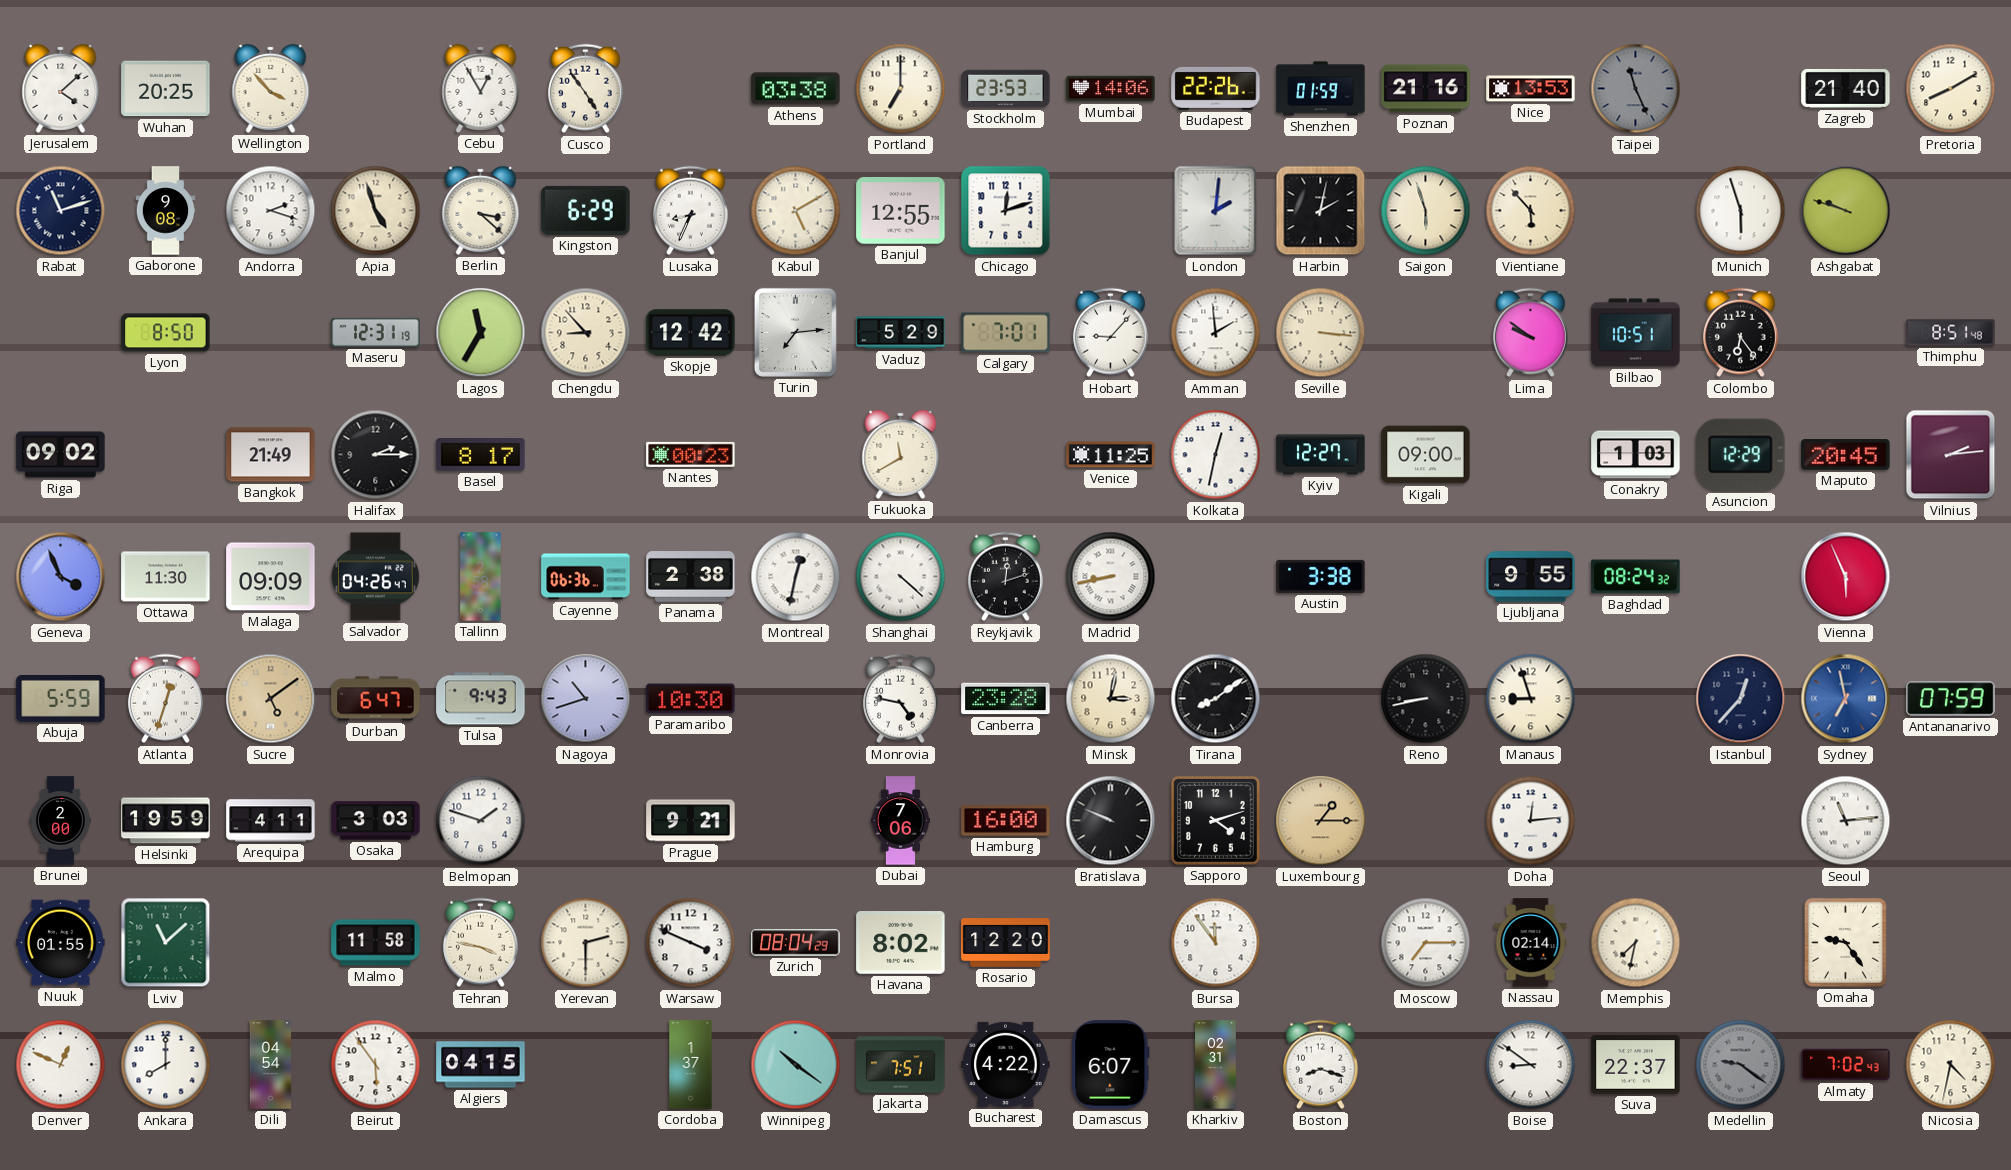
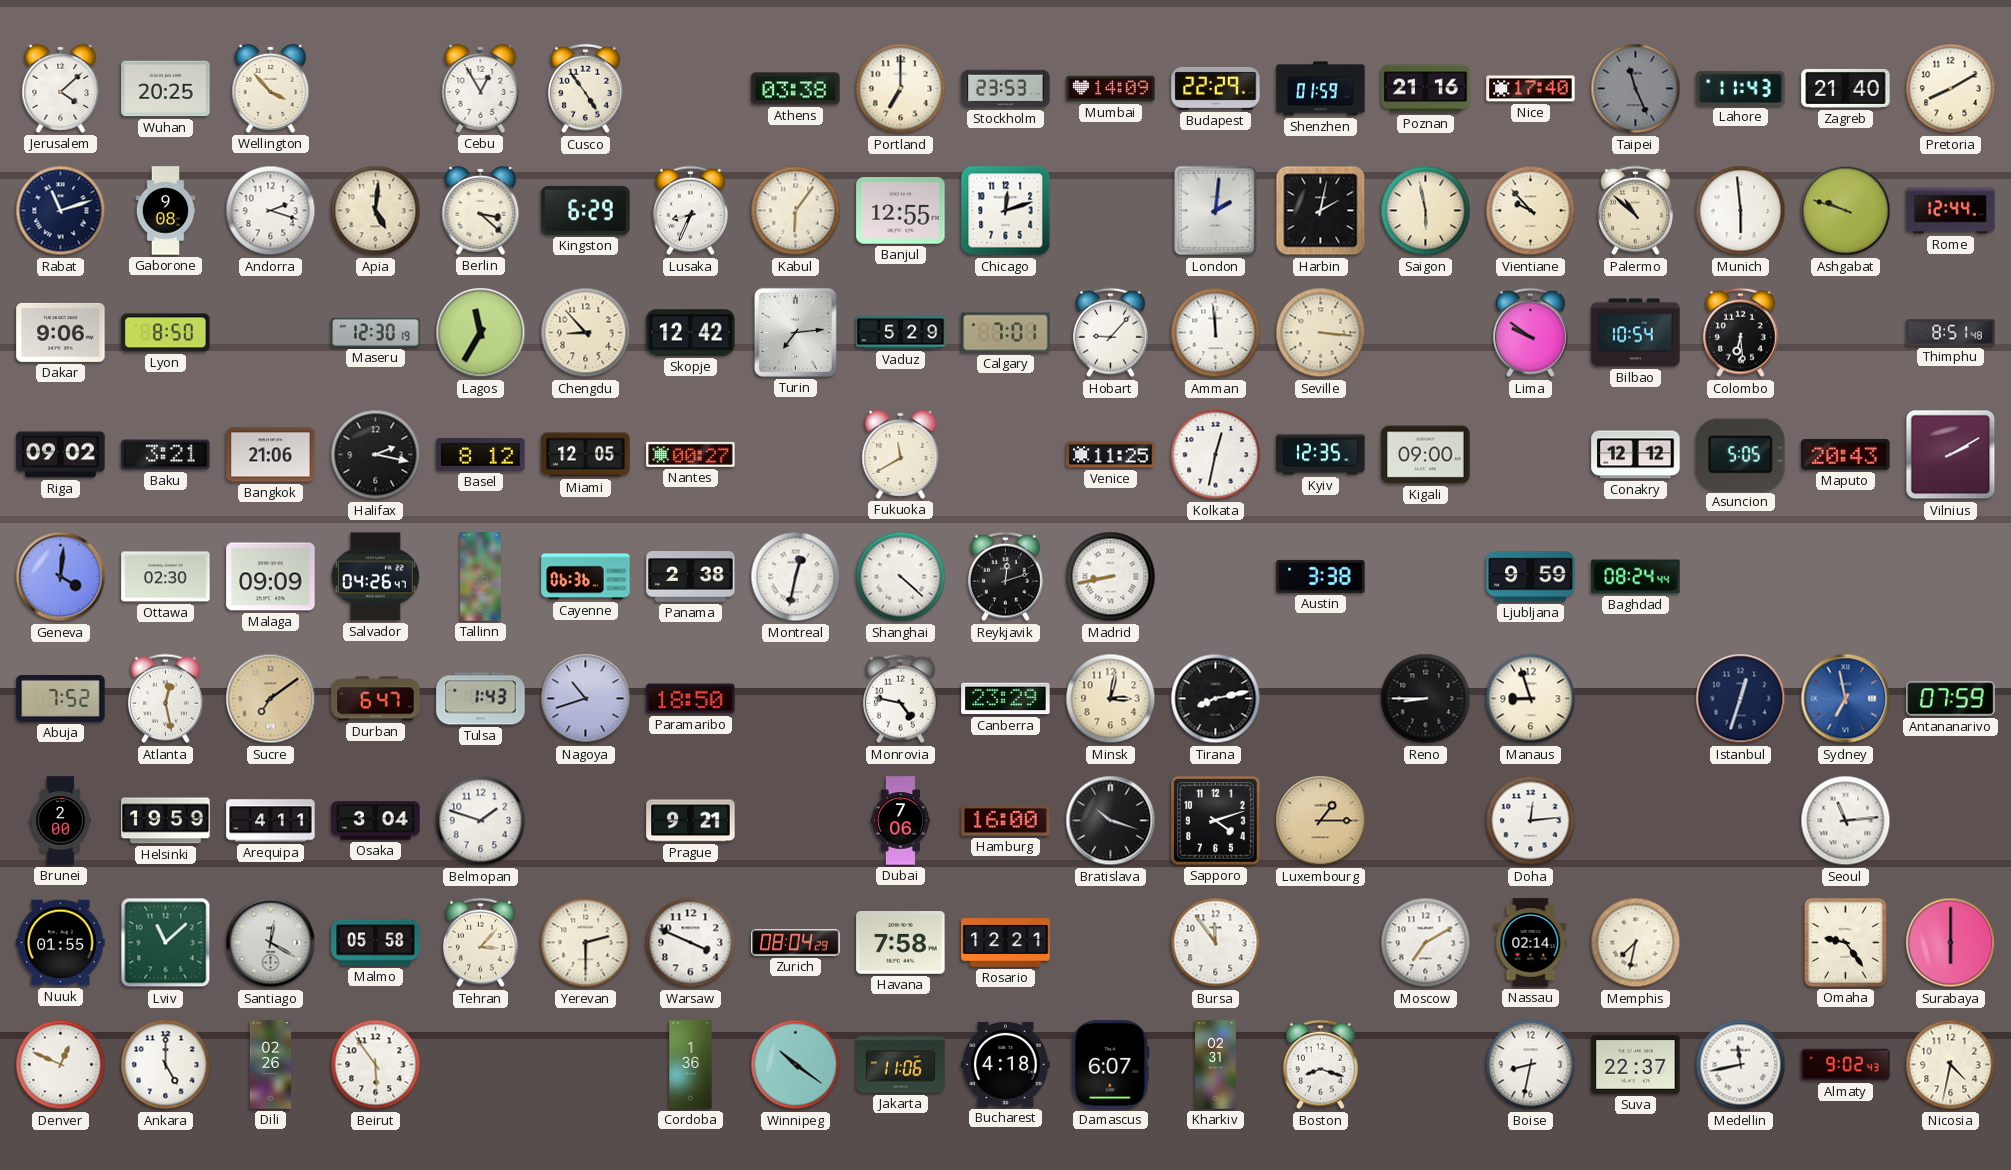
Mumbai: 14:06 -> 14:09 (1111, 89)
Budapest: 22:26 -> 22:29 (1216, 88)
Nice: 13:53 -> 17:40 (1531, 89)
Lahore: none -> 11:43 (1741, 88)
Apia: 4:57 -> 5:01 (376, 211)
Kabul: 5:10 -> 6:06 (796, 211)
Saigon: 5:57 -> 5:58 (1426, 211)
Vientiane: 5:53 -> 9:53 (1531, 211)
Palermo: none -> 10:52 (1635, 211)
Munich: 5:57 -> 5:59 (1741, 211)
Rome: none -> 12:44 (1951, 211)
Dakar: none -> 9:06 (61, 332)
Maseru: 12:31 -> 12:30 (376, 332)
Amman: 1:59 -> 11:59 (1216, 333)
Bilbao: 10:51 -> 10:54 (1636, 333)
Colombo: 6:24 -> 6:29 (1740, 333)
Baku: none -> 3:21 (166, 455)
Bangkok: 21:49 -> 21:06 (271, 455)
Halifax: 2:15 -> 2:17 (376, 455)
Basel: 8:17 -> 8:12 (481, 455)
Miami: none -> 12:05 (586, 455)
Nantes: 00:23 -> 00:27 (691, 454)
Kyiv: 12:27 -> 12:35 (1321, 455)
Conakry: 1:03 -> 12:12 (1636, 455)
Asuncion: 12:29 -> 5:05 (1741, 455)
Maputo: 20:45 -> 20:43 (1846, 455)
Vilnius: 2:14 -> 2:10 (1951, 455)
Geneva: 3:56 -> 4:01 (61, 577)
Ottawa: 11:30 -> 02:30 (166, 577)
Ljubljana: 9:55 -> 9:59 (1531, 577)
Baghdad: 08:24:32 -> 08:24:44 (1636, 577)
Vienna: 5:56 -> none (1846, 577)
Abuja: 5:59 -> 7:52 (61, 698)
Atlanta: 12:33 -> 12:28 (165, 699)
Sucre: 5:09 -> 7:09 (271, 699)
Tulsa: 9:43 -> 1:43 (481, 699)
Paramaribo: 10:30 -> 18:50 (691, 699)
Canberra: 23:28 -> 23:29 (1006, 699)
Tirana: 8:09 -> 8:13 (1216, 699)
Reno: 8:43 -> 8:45 (1426, 699)
Istanbul: 12:37 -> 12:33 (1741, 699)
Osaka: 3:03 -> 3:04 (376, 821)
Bratislava: 9:49 -> 10:18 (1111, 821)
Santiago: none -> 12:20 (271, 943)
Malmo: 11:58 -> 05:58 (376, 943)
Tehran: 3:47 -> 3:07 (480, 943)
Havana: 8:02 -> 7:58 (901, 943)
Rosario: 12:20 -> 12:21 (1006, 943)
Moscow: 7:15 -> 7:10 (1426, 943)
Surabaya: none -> 6:00 (1951, 943)
Ankara: 8:00 -> 5:00 (166, 1065)
Dili: 04:54 -> 02:26 (271, 1065)
Algiers: 04:15 -> none (481, 1065)
Cordoba: 1:37 -> 1:36 (691, 1065)
Jakarta: 7:51 -> 11:06 (901, 1065)
Bucharest: 4:22 -> 4:18 (1006, 1064)
Boise: 8:51 -> 8:32 (1531, 1065)
Medellin: 9:21 -> 11:43 (1741, 1065)
Medellin dial: grey -> white (1741, 1065)
Almaty: 7:02 -> 9:02 (1846, 1065)
